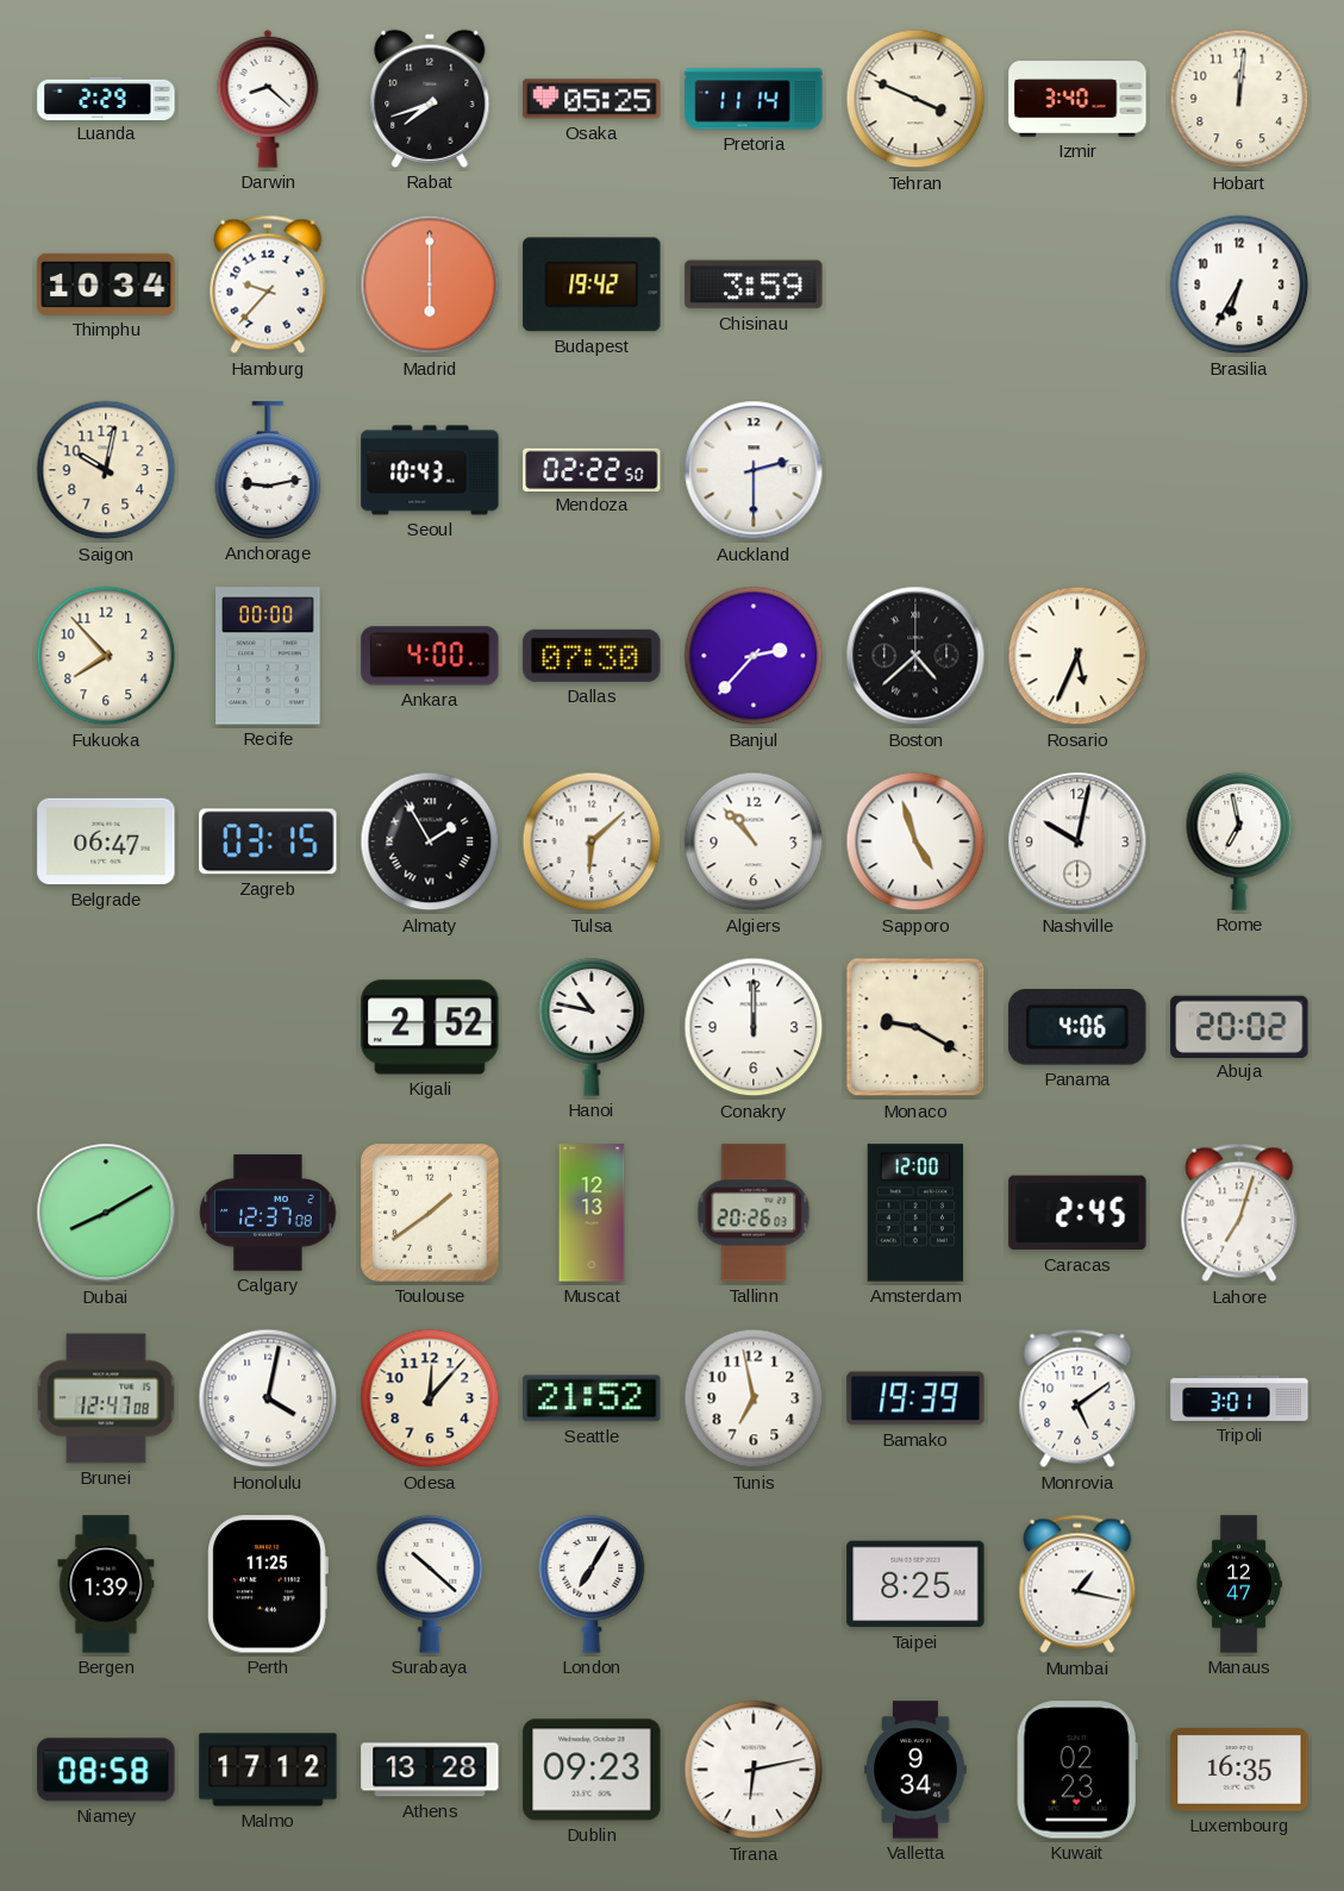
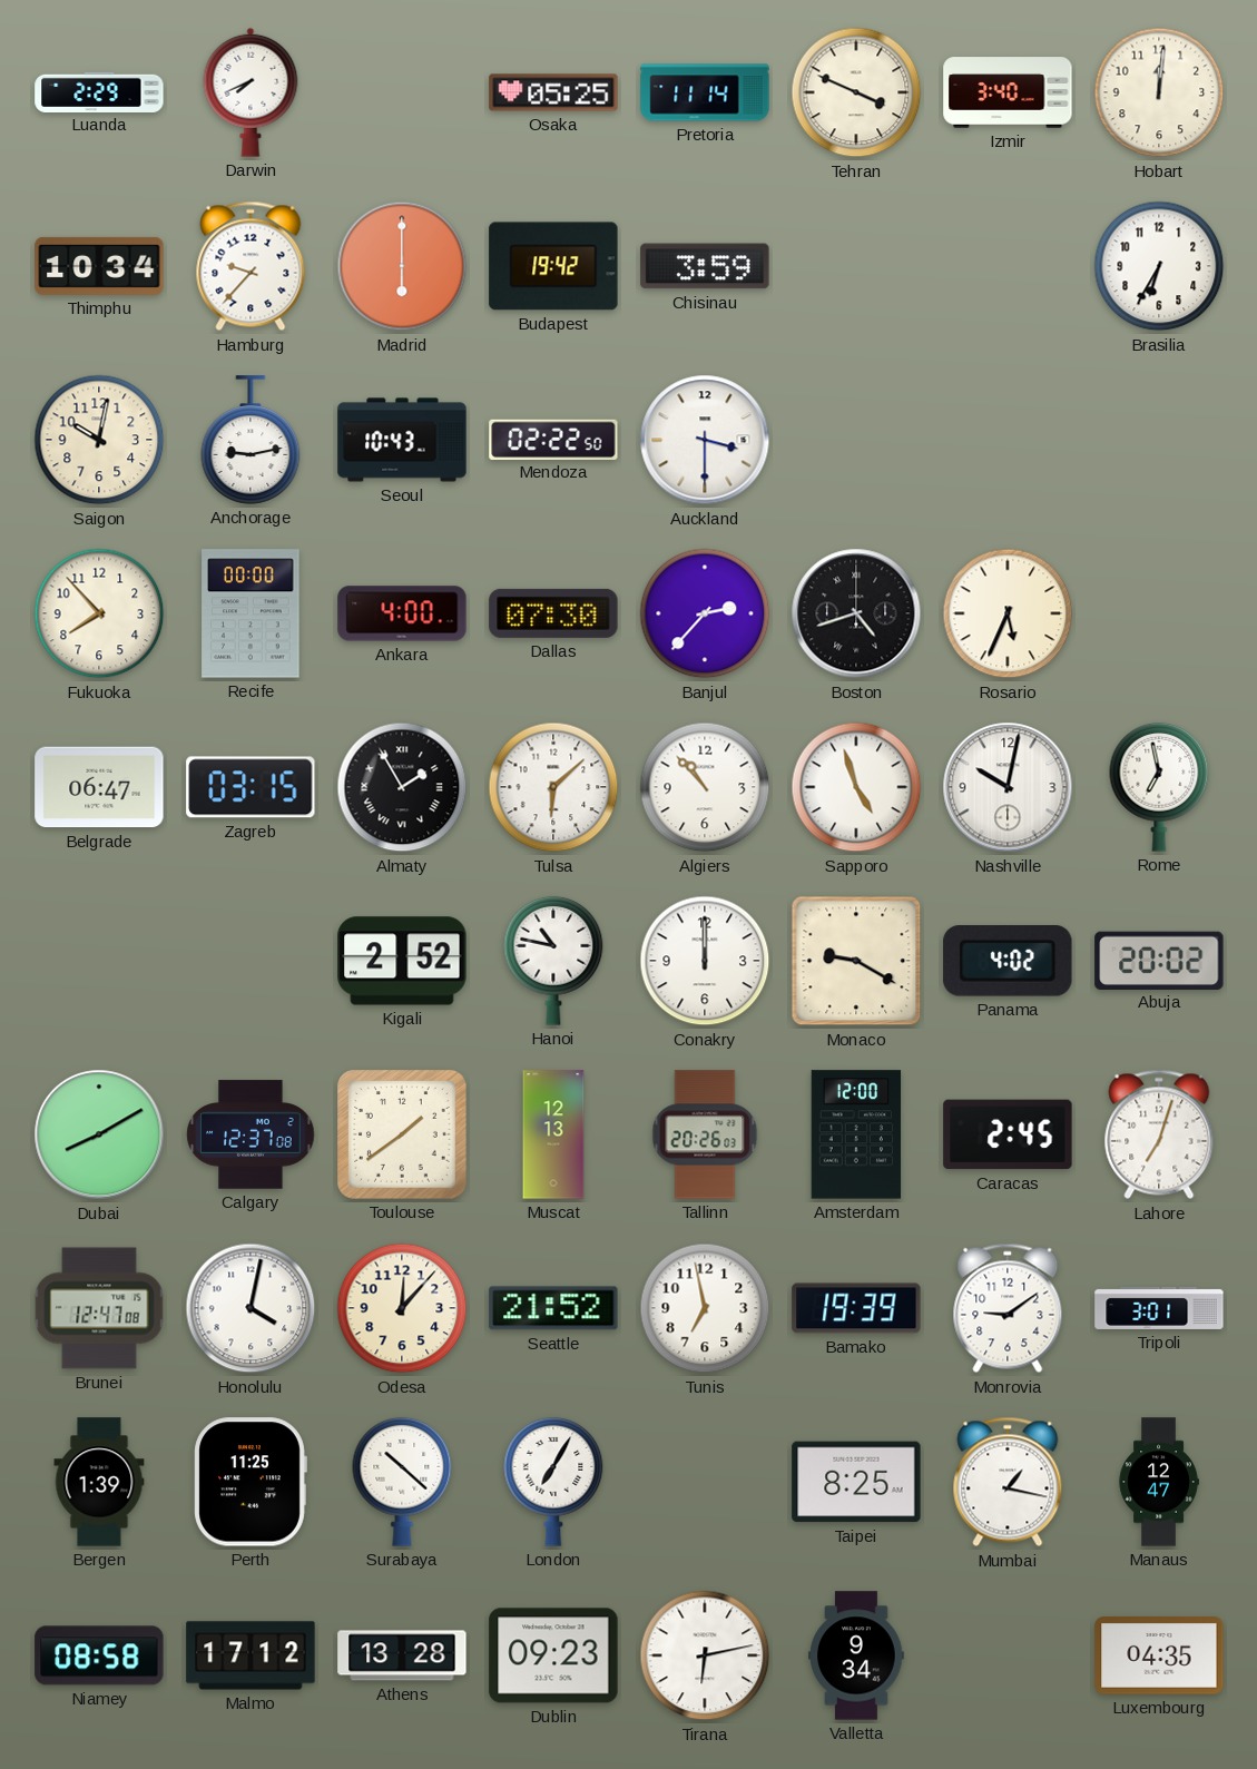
Darwin: 8:22 -> 7:41 (251, 92)
Rabat: 7:42 -> none (430, 99)
Auckland: 2:30 -> 3:30 (705, 440)
Boston: 4:38 -> 4:42 (856, 613)
Panama: 4:06 -> 4:02 (1008, 962)
Monrovia: 5:09 -> 9:09 (1008, 1308)
Kuwait: 02:23 -> none (1077, 1770)
Luxembourg: 16:35 -> 04:35 (1159, 1655)
